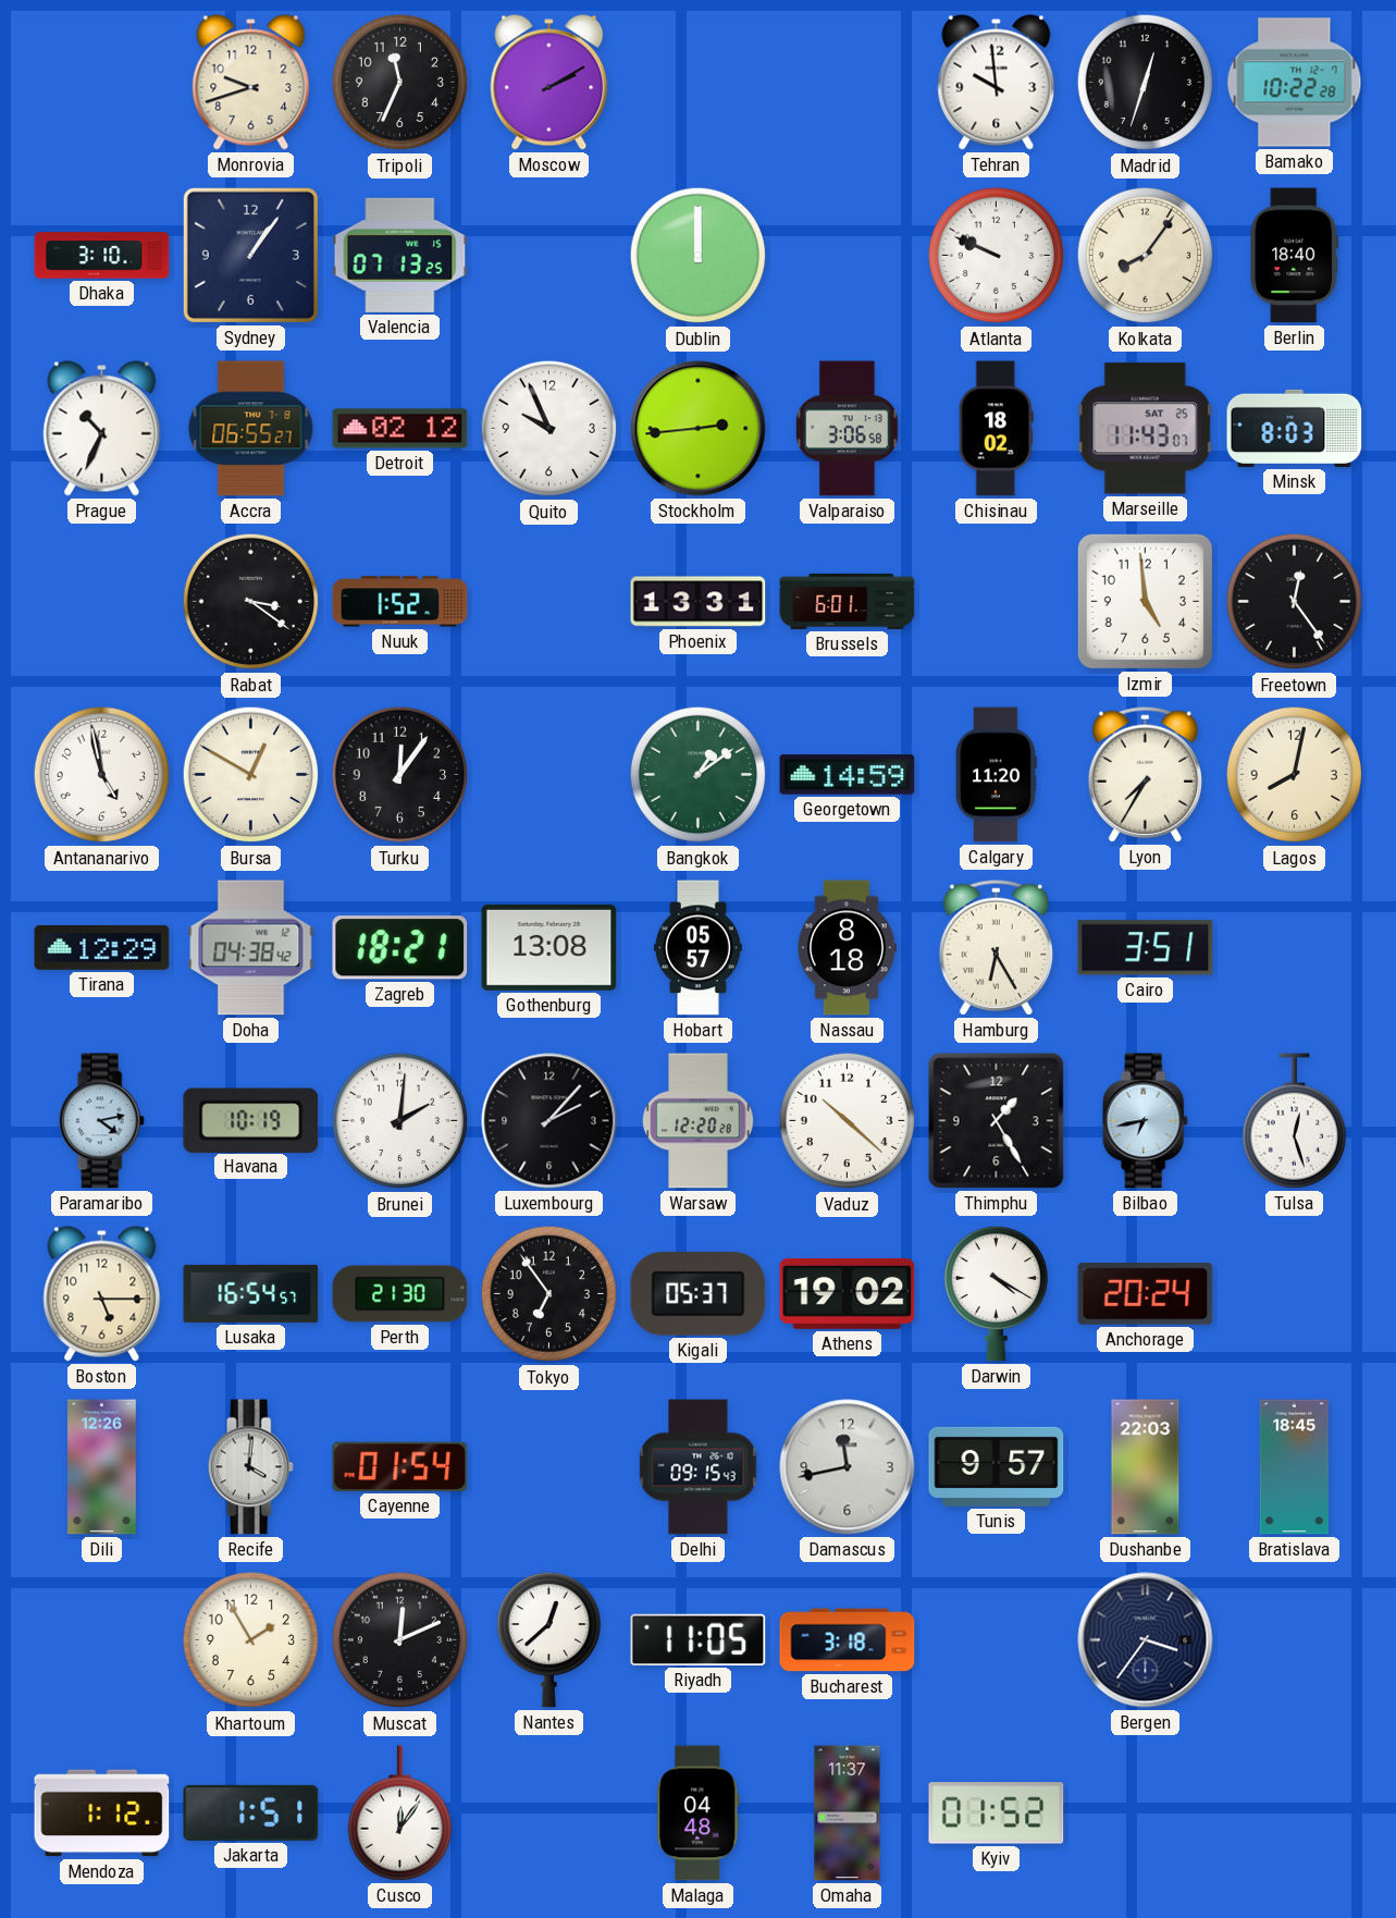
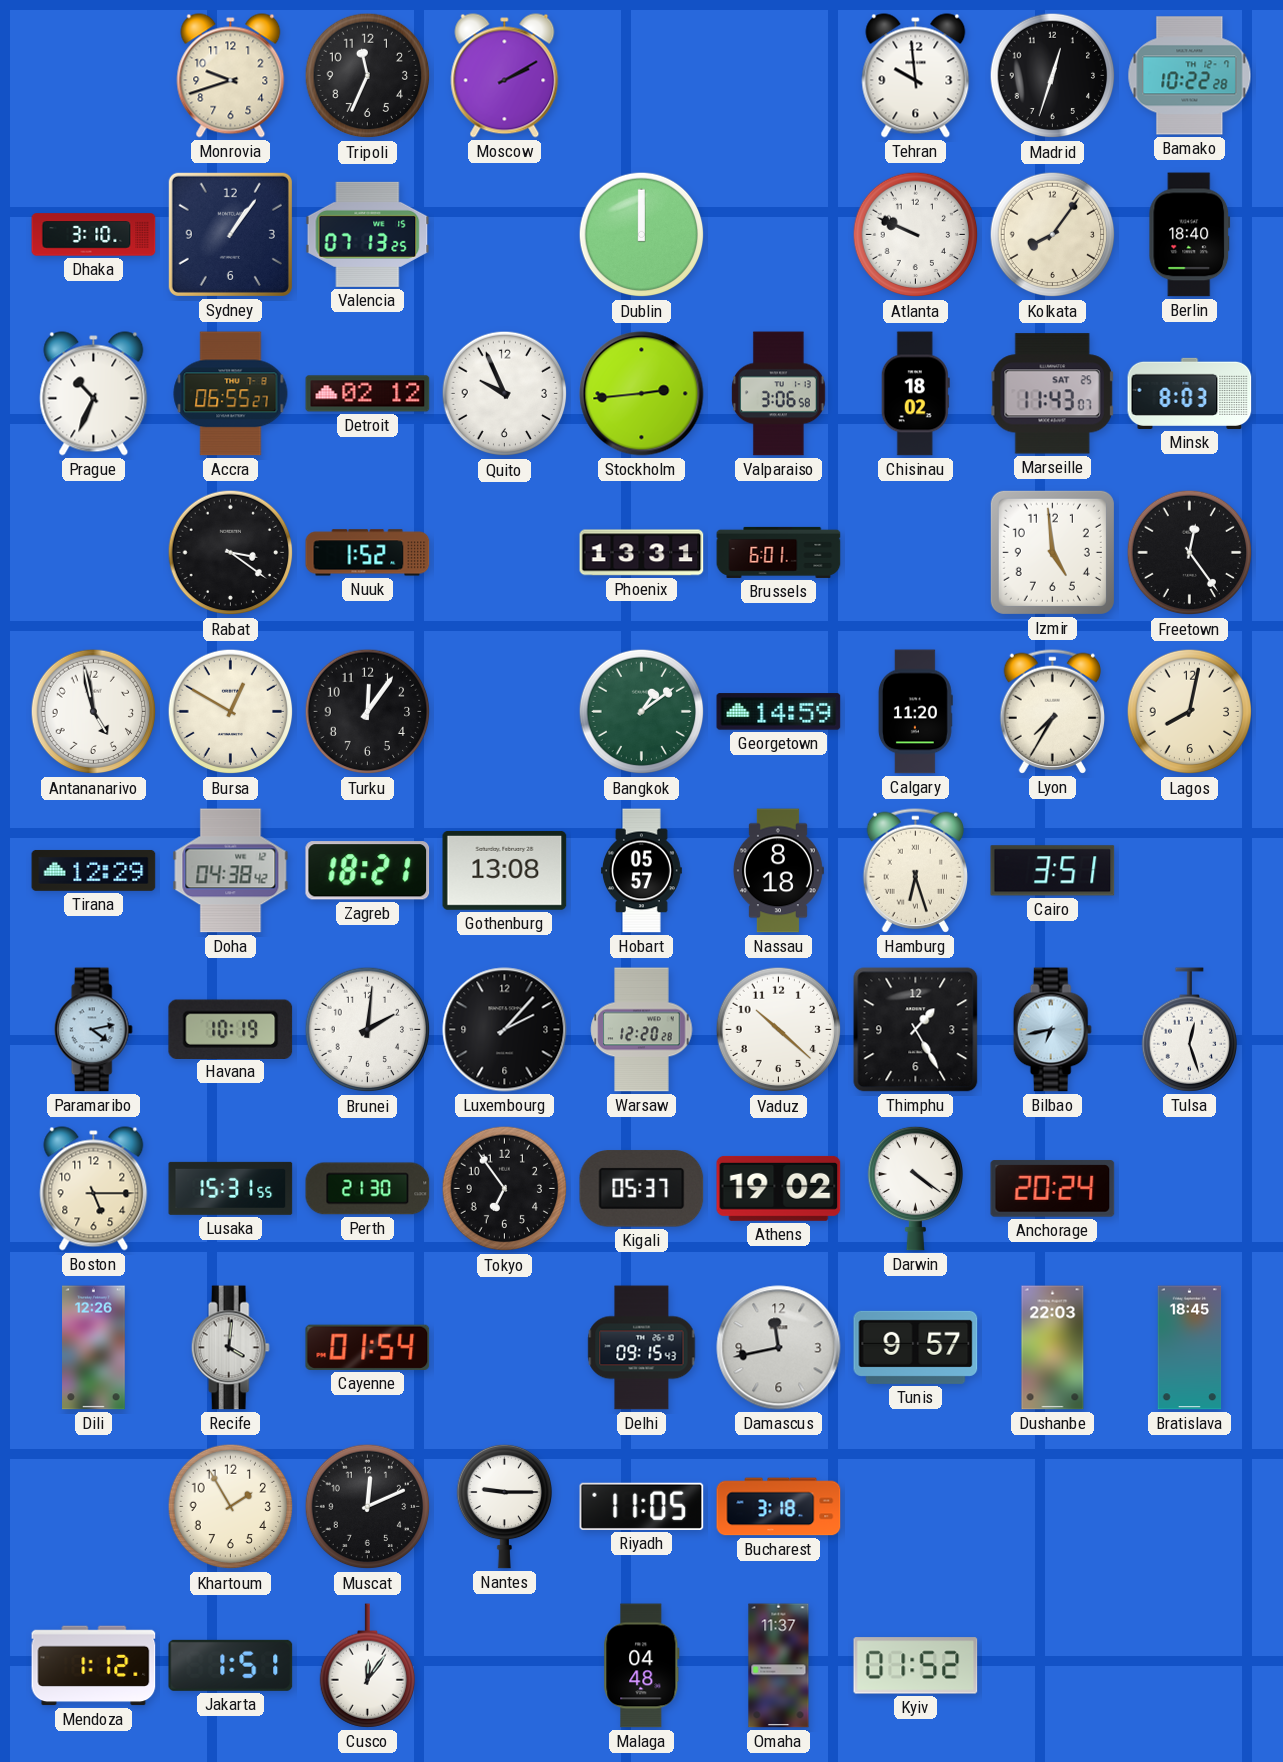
Hamburg: 6:25 -> 6:27 (915, 870)
Lusaka: 16:54 -> 15:31 (231, 1188)
Darwin: 4:20 -> 4:21 (915, 1188)
Nantes: 12:38 -> 9:15 (504, 1506)
Bergen: 3:36 -> none (1146, 1640)
